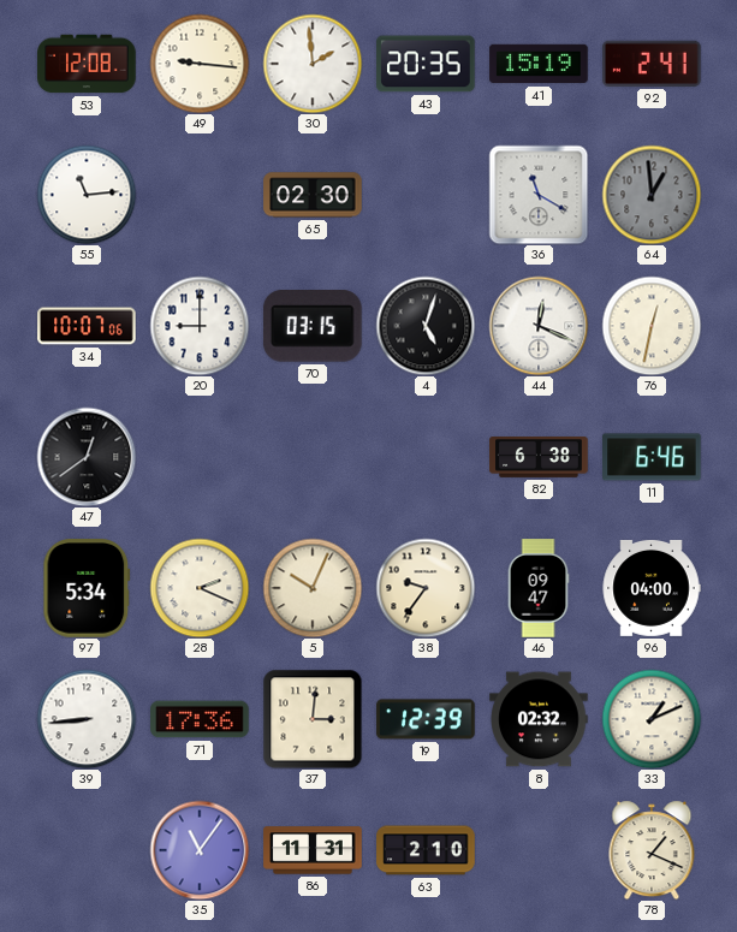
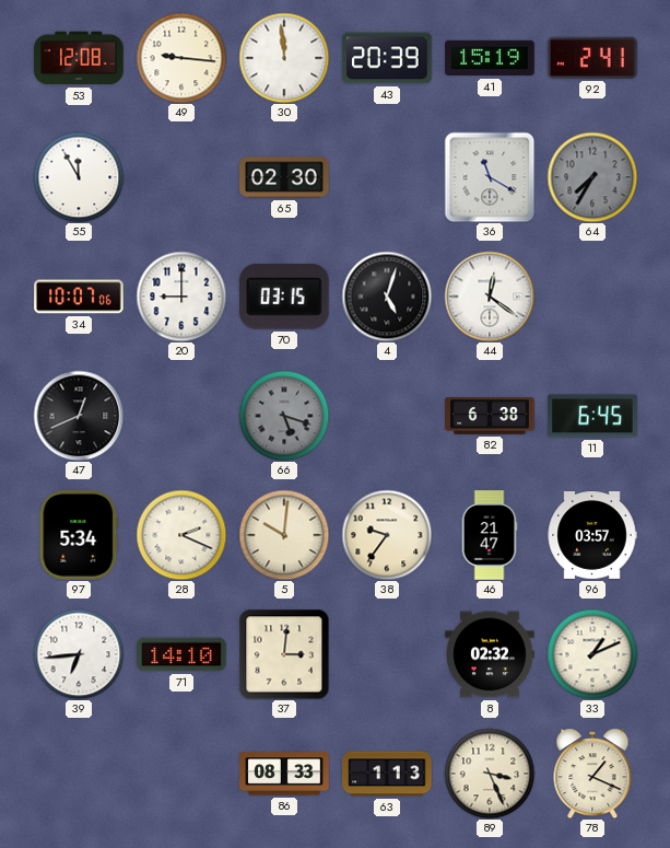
30: 1:59 -> 11:59 (284, 58)
43: 20:35 -> 20:39 (387, 58)
55: 11:14 -> 11:55 (79, 177)
64: 12:59 -> 7:35 (592, 177)
44: 12:19 -> 12:21 (490, 297)
76: 12:32 -> none (652, 326)
47: 12:39 -> 12:41 (79, 416)
66: none -> 5:18 (284, 416)
11: 6:46 -> 6:45 (592, 416)
5: 10:04 -> 10:01 (284, 535)
46: 09:47 -> 21:47 (490, 535)
96: 04:00 -> 03:57 (592, 536)
39: 8:44 -> 6:44 (79, 654)
71: 17:36 -> 14:10 (181, 654)
19: 12:39 -> none (426, 719)
35: 11:06 -> none (200, 850)
86: 11:31 -> 08:33 (284, 774)
63: 2:10 -> 1:13 (387, 774)
89: none -> 3:26 (490, 774)
